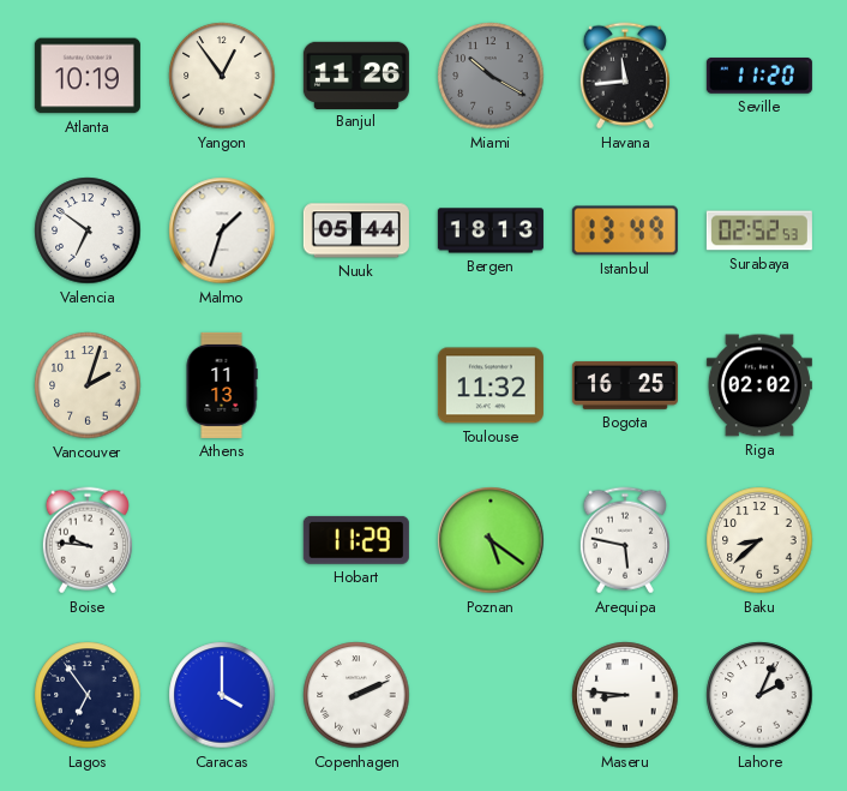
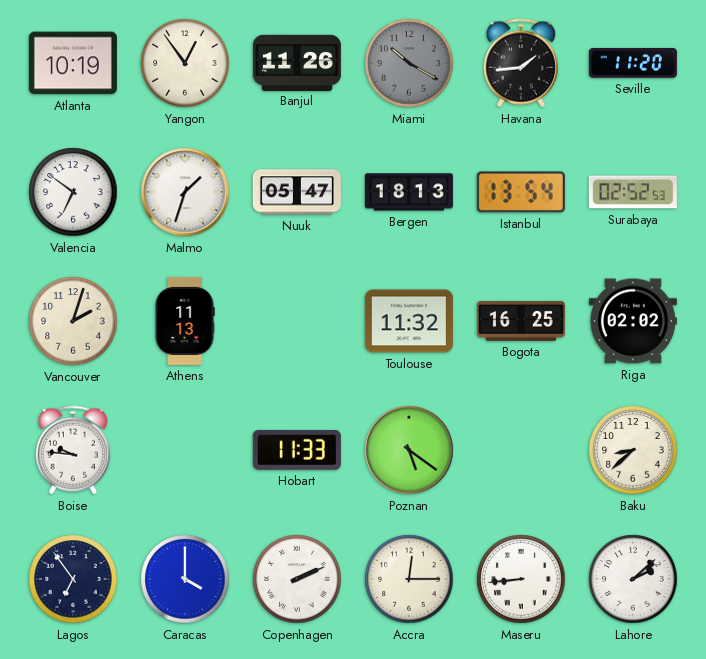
Havana: 11:44 -> 1:44 (521, 63)
Nuuk: 05:44 -> 05:47 (297, 192)
Istanbul: 13:49 -> 13:54 (521, 192)
Hobart: 11:29 -> 11:33 (297, 450)
Arequipa: 5:47 -> none (625, 540)
Accra: none -> 12:15 (409, 579)
Maseru: 8:46 -> 8:44 (521, 579)
Lahore: 2:04 -> 2:08 (633, 579)
